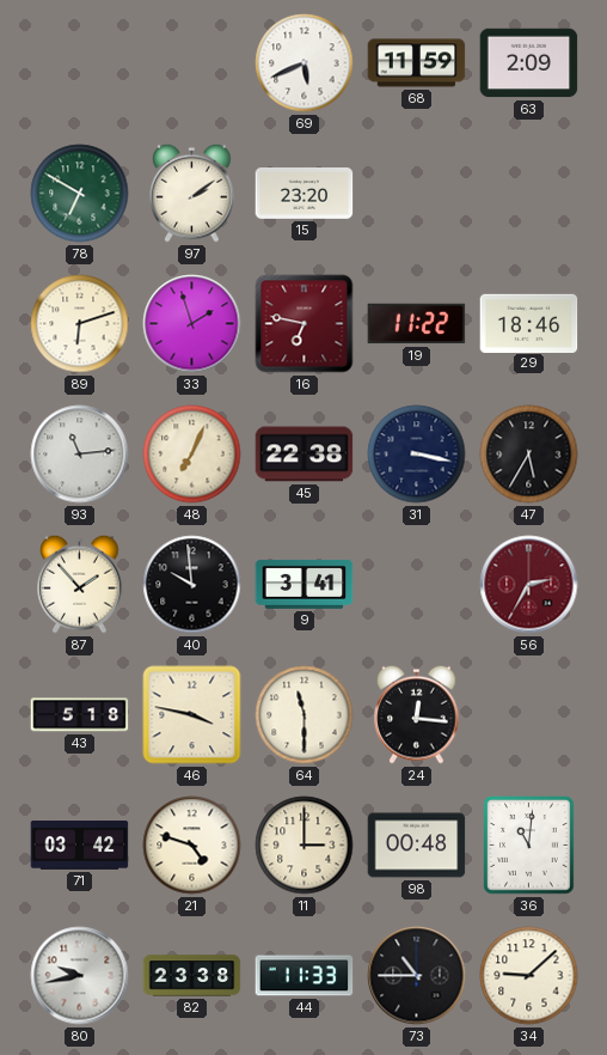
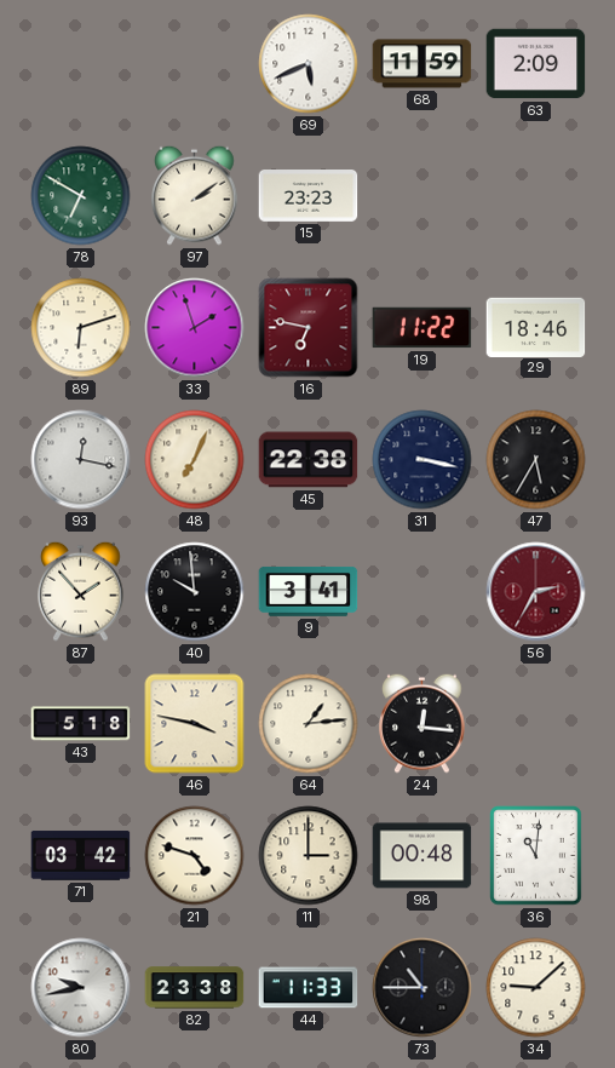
15: 23:20 -> 23:23 (309, 196)
93: 11:14 -> 12:17 (81, 460)
64: 11:30 -> 1:14 (309, 724)
